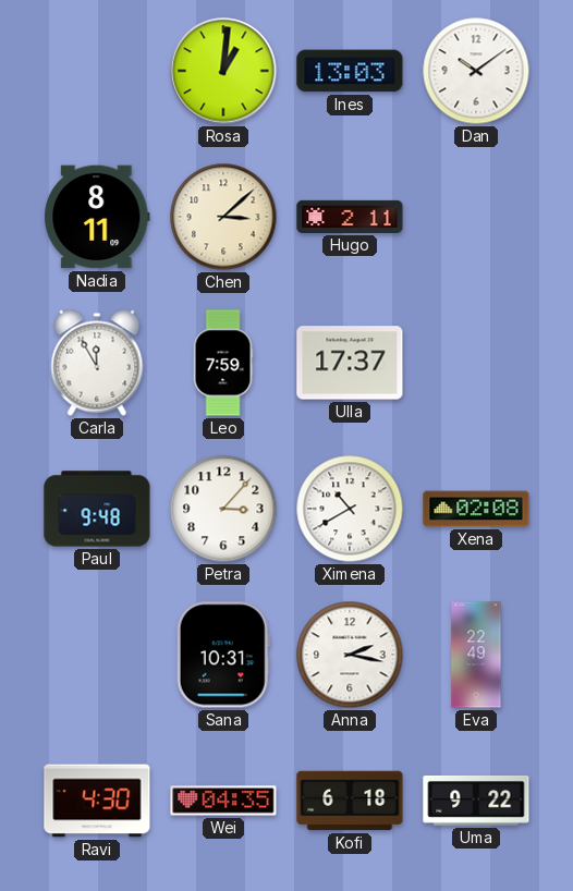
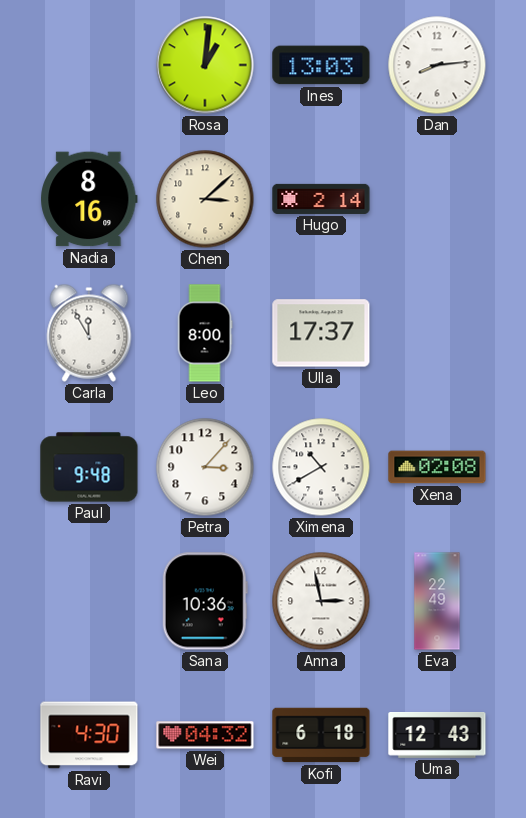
Dan: 10:09 -> 8:14 (437, 65)
Nadia: 8:11 -> 8:16 (89, 199)
Hugo: 2:11 -> 2:14 (321, 199)
Leo: 7:59 -> 8:00 (205, 333)
Sana: 10:31 -> 10:36 (205, 601)
Anna: 2:17 -> 2:58 (321, 601)
Wei: 04:35 -> 04:32 (205, 735)
Uma: 9:22 -> 12:43 (437, 736)
